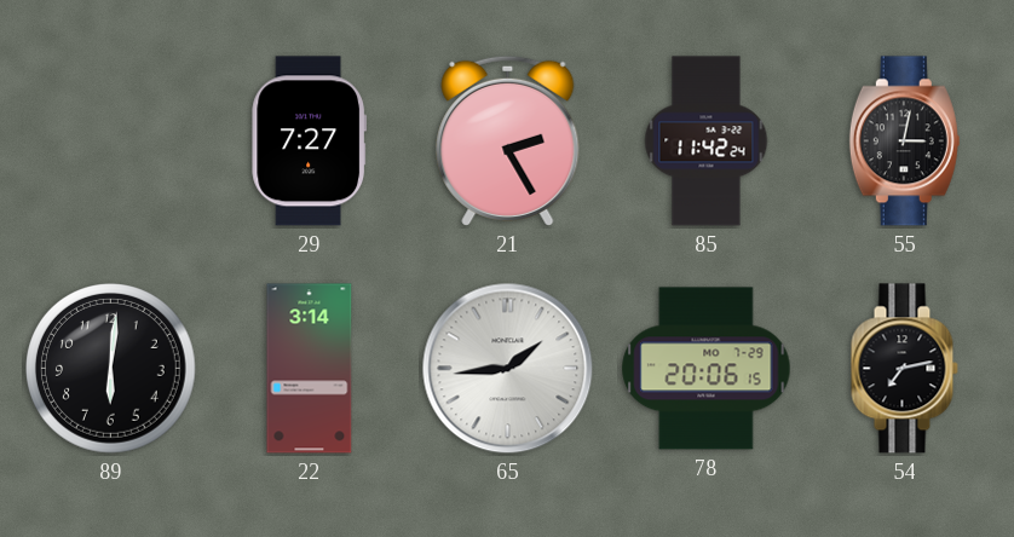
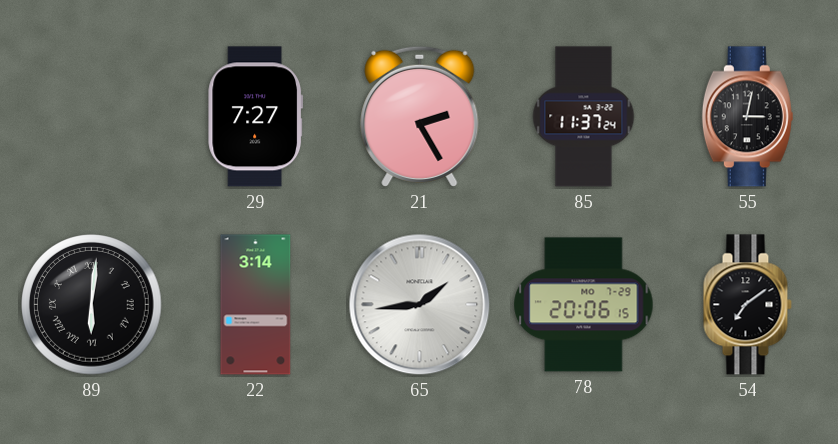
85: 11:42 -> 11:37 (584, 117)
89 numerals: Arabic -> Roman (92, 305)
54: 7:13 -> 7:09 (747, 305)
